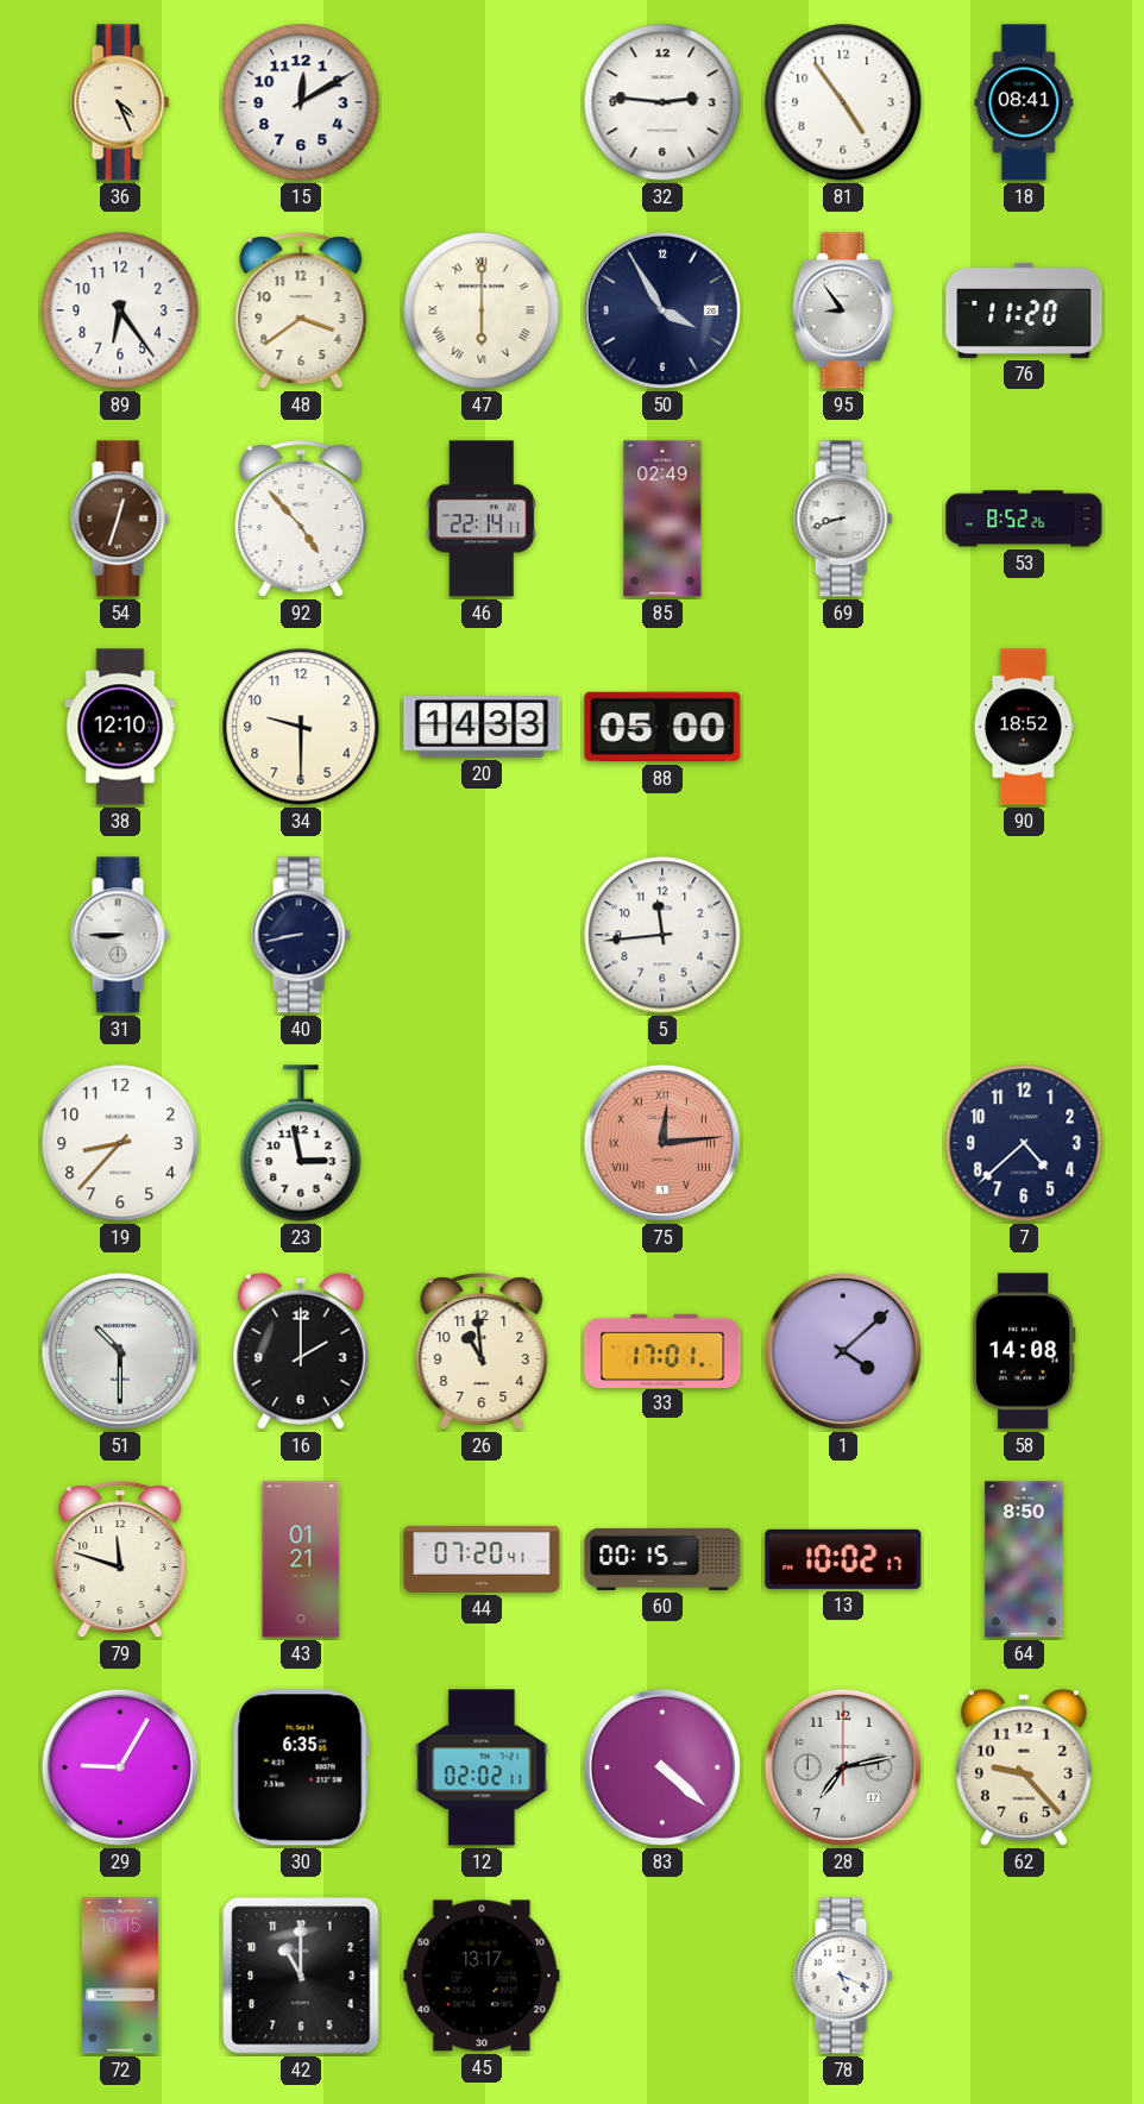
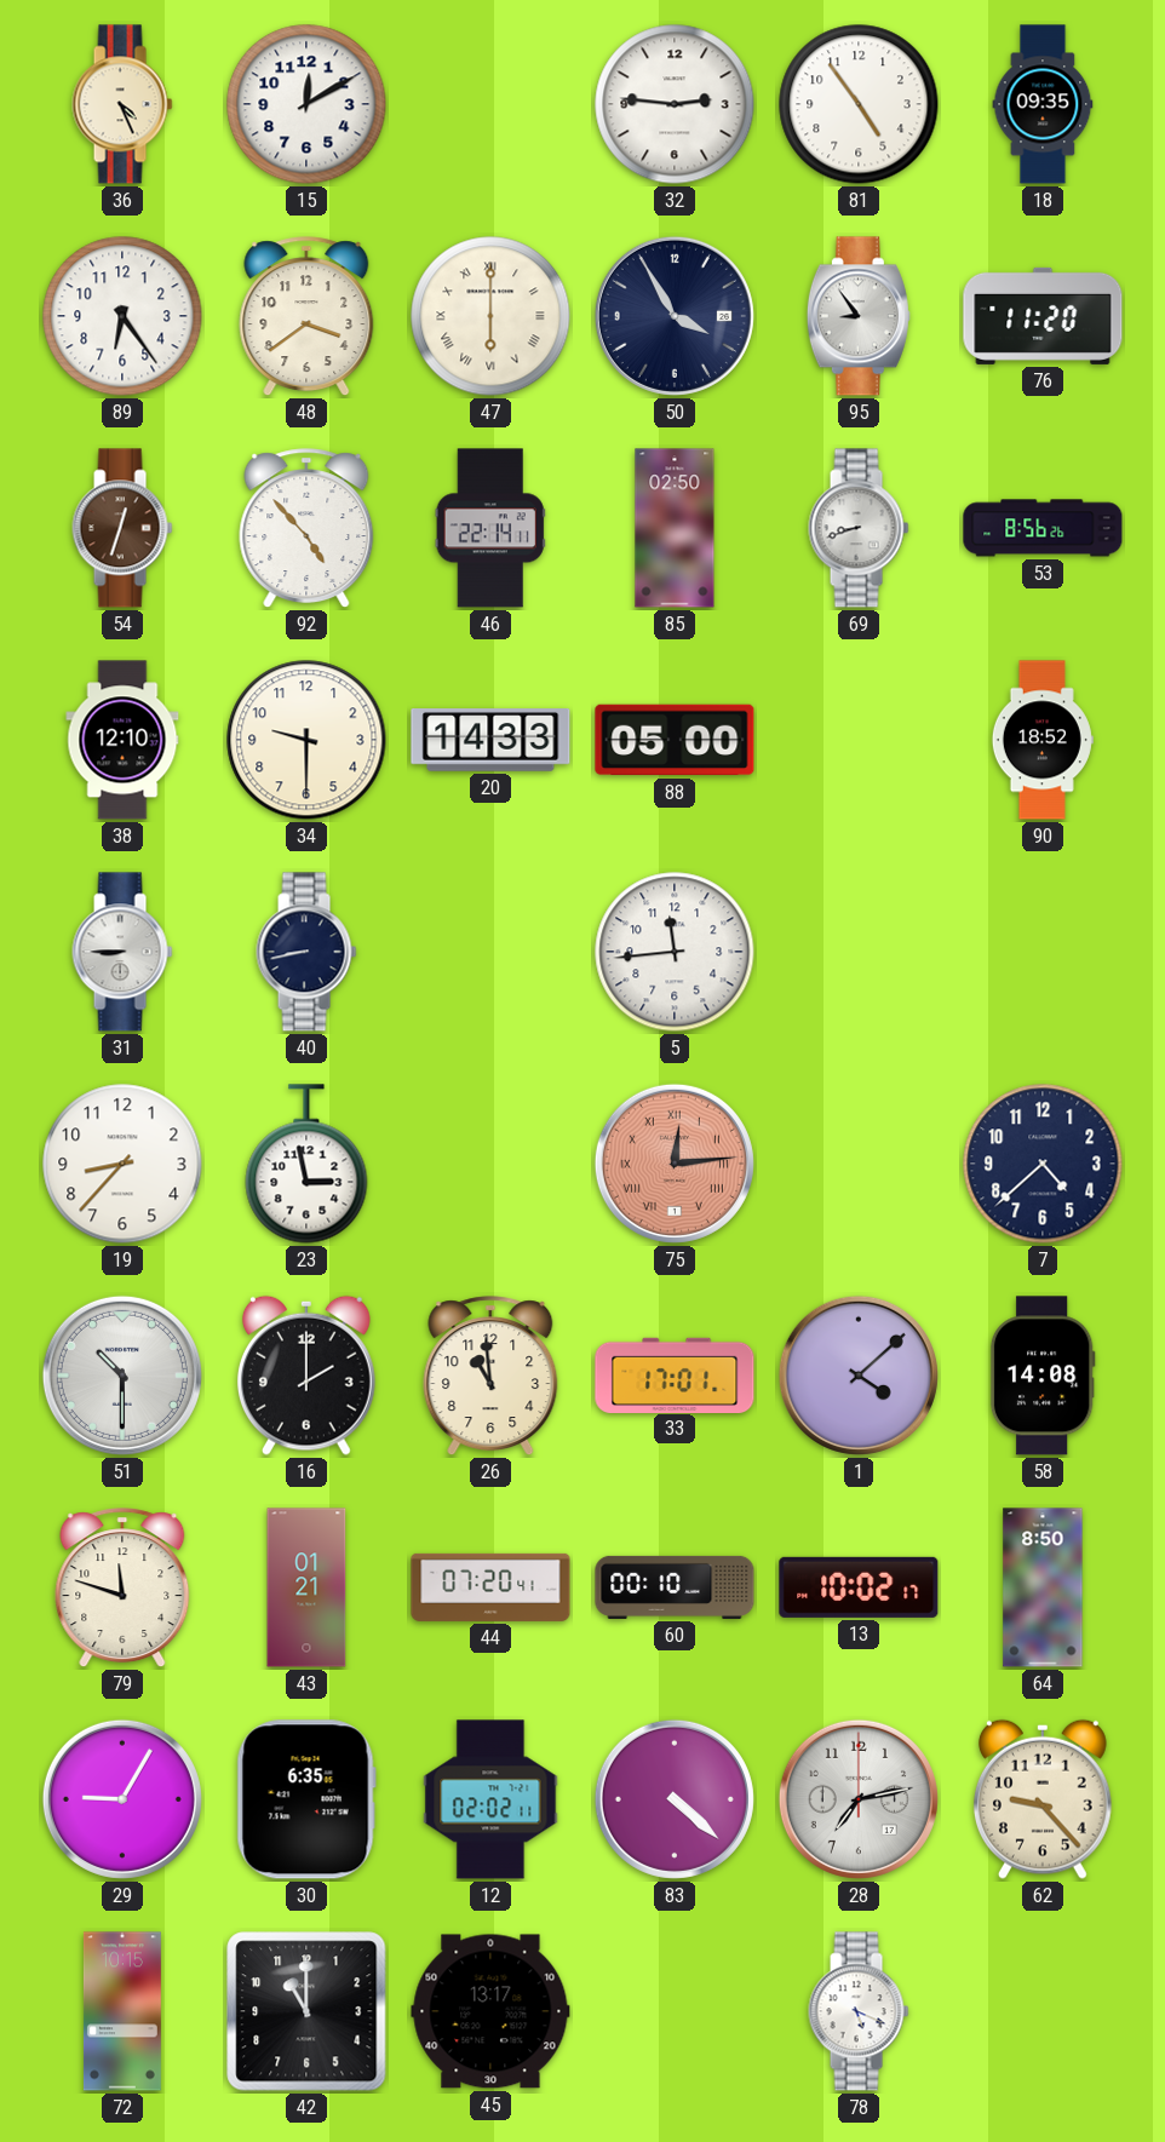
18: 08:41 -> 09:35 (1043, 104)
85: 02:49 -> 02:50 (675, 528)
53: 8:52 -> 8:56 (1043, 528)
60: 00:15 -> 00:10 (675, 1587)
